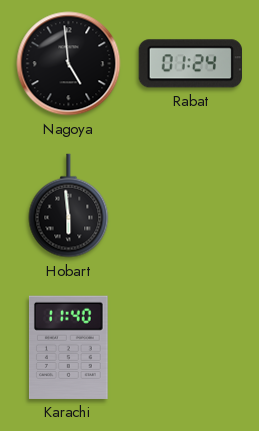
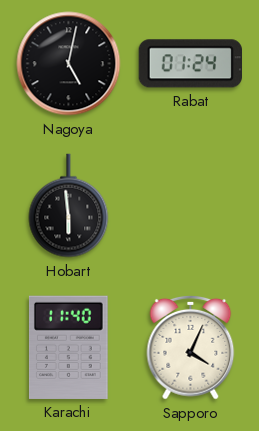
Nagoya: 4:59 -> 5:02 (69, 64)
Sapporo: none -> 4:04 (191, 347)
